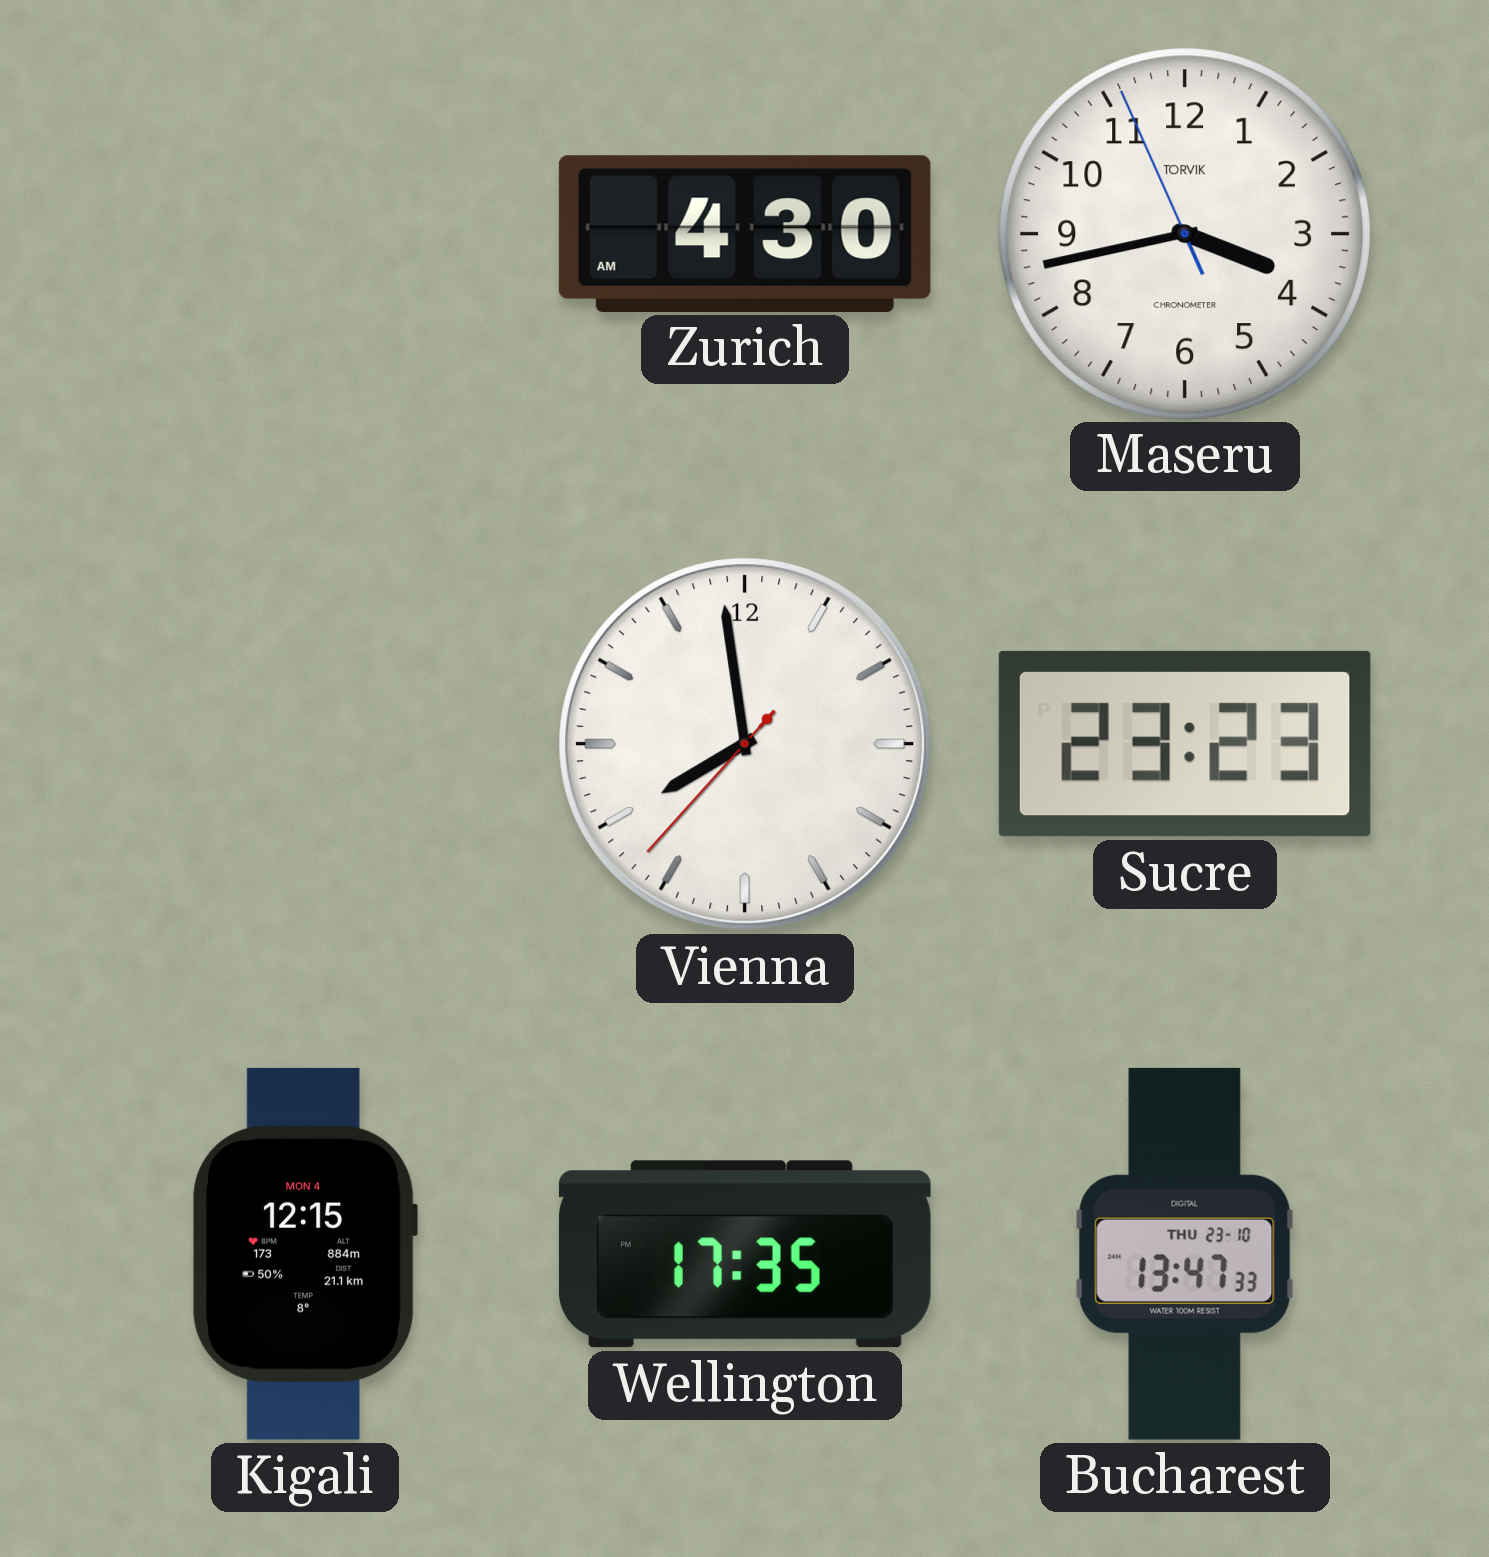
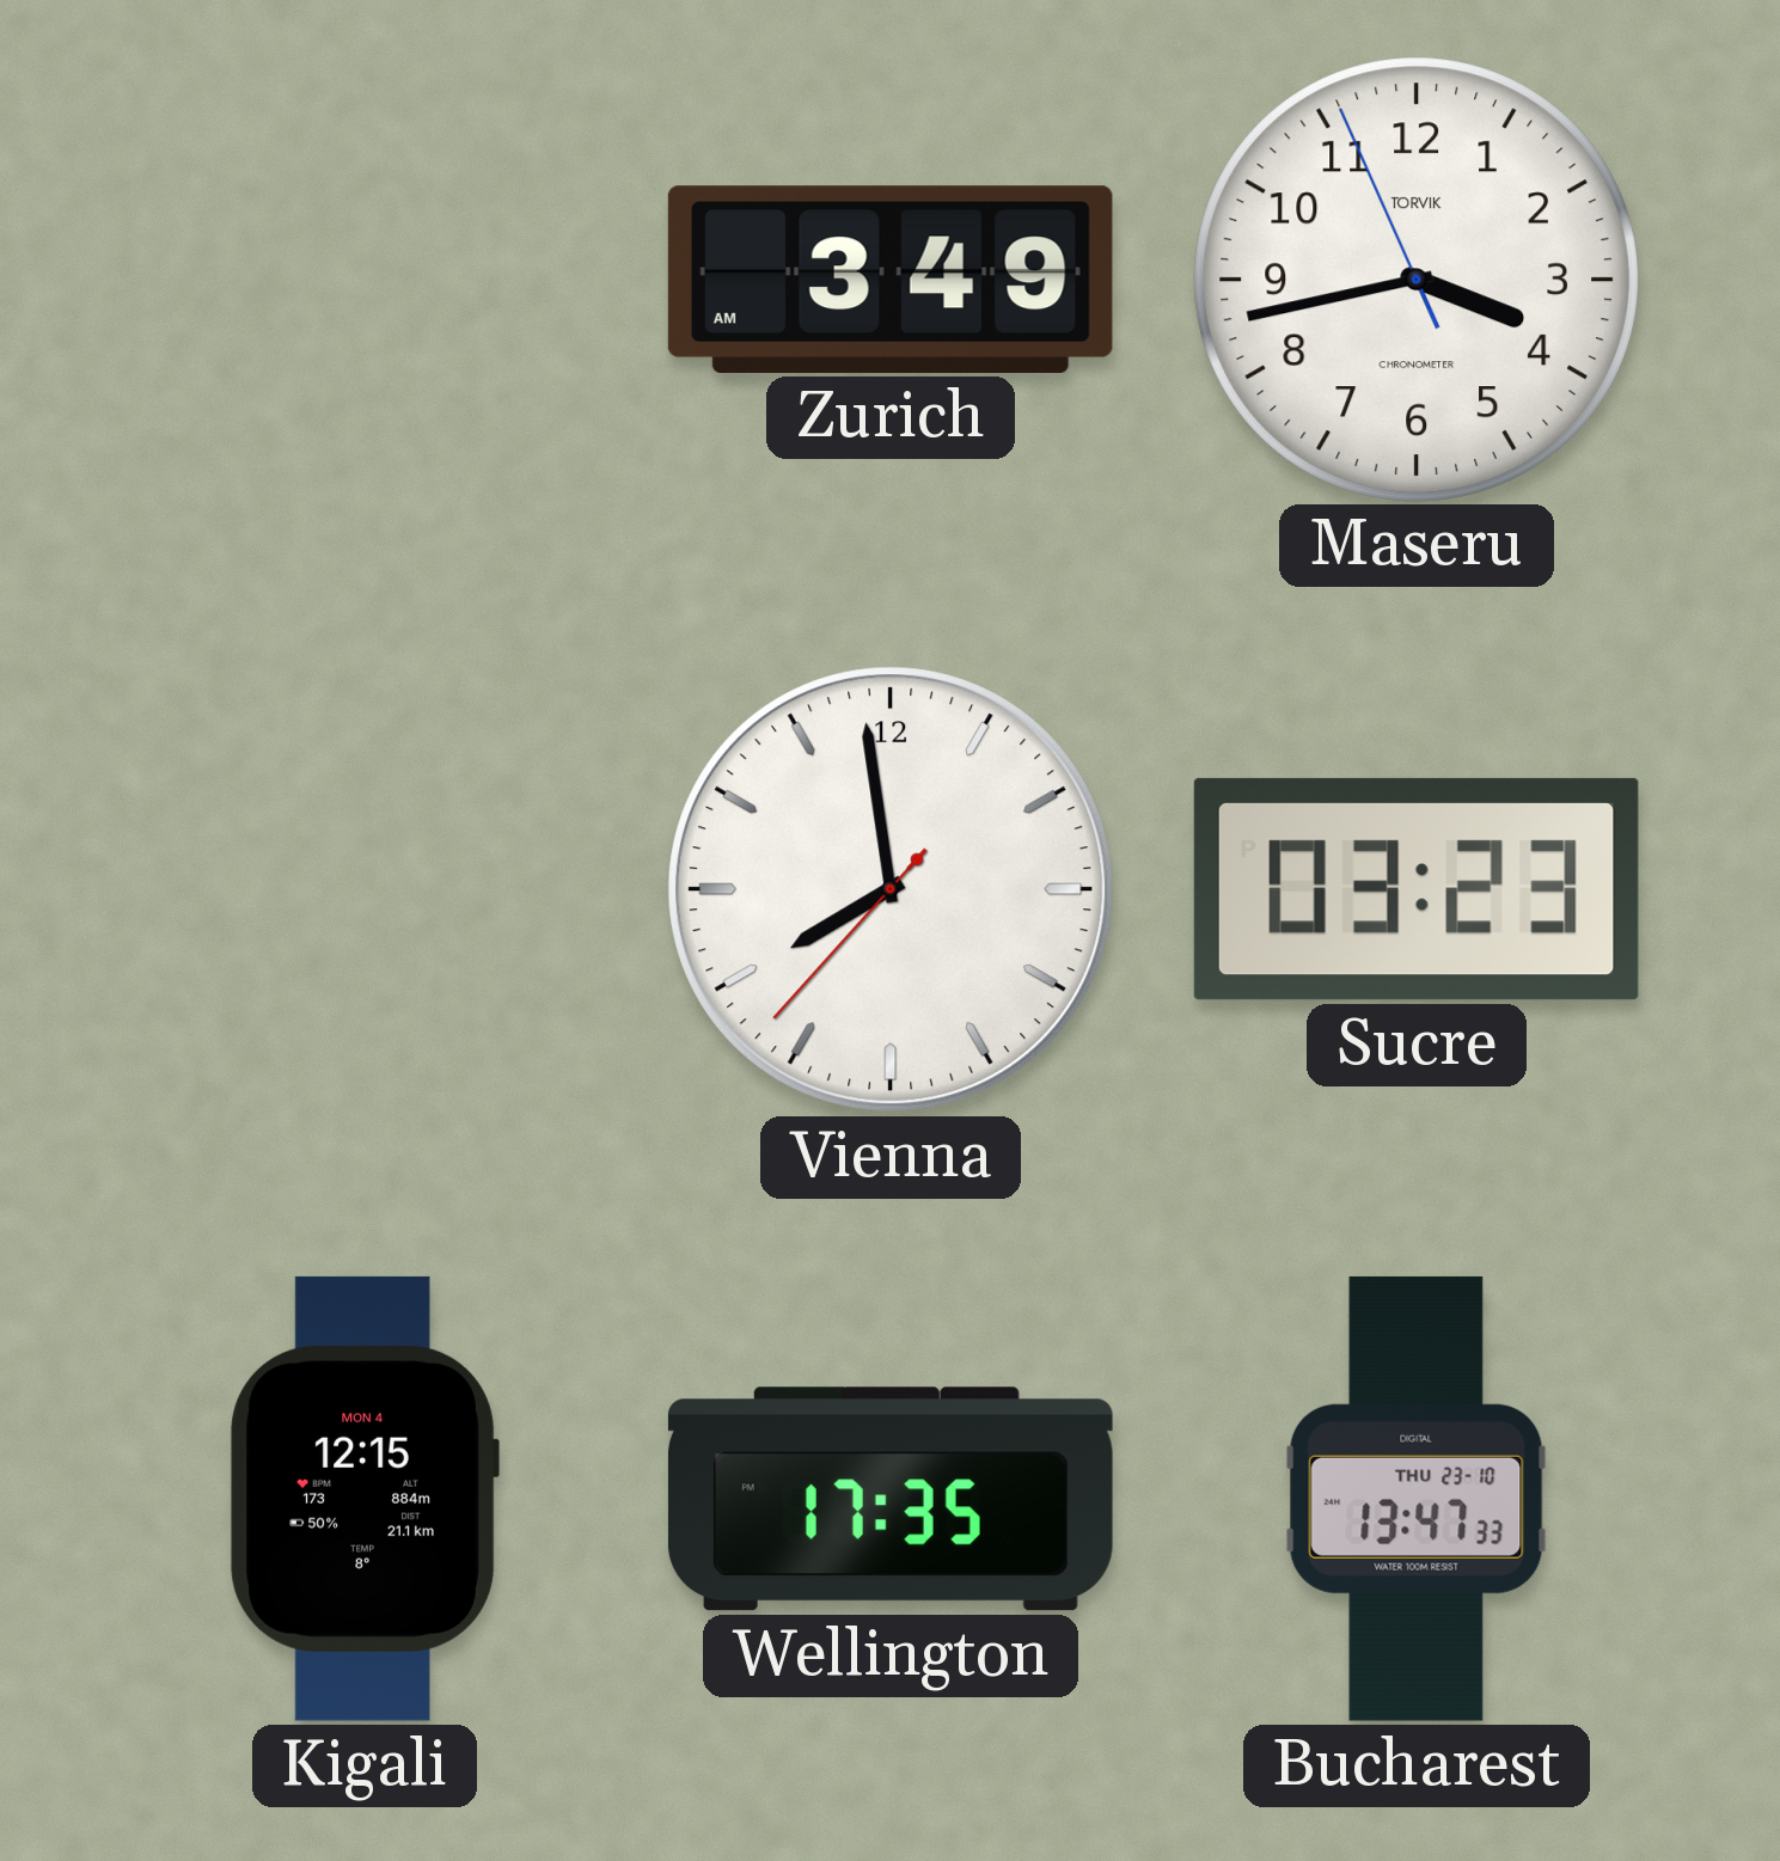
Zurich: 4:30 -> 3:49 (891, 280)
Sucre: 23:23 -> 03:23 (1417, 889)
